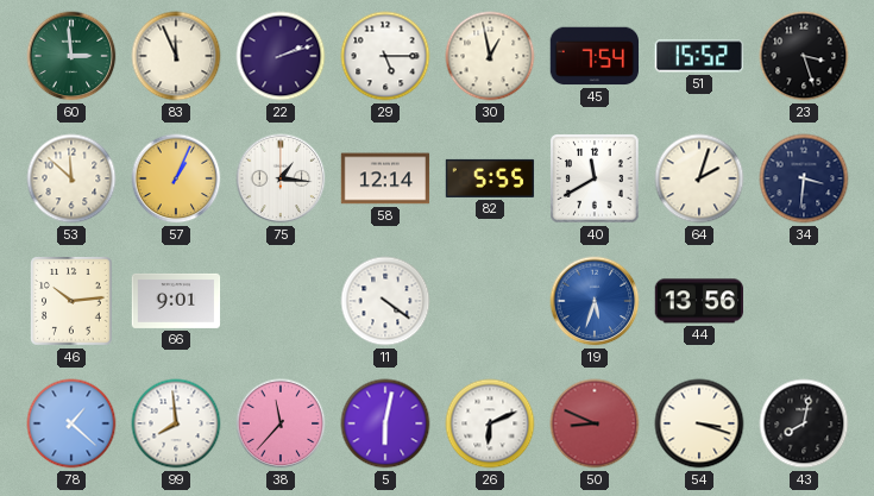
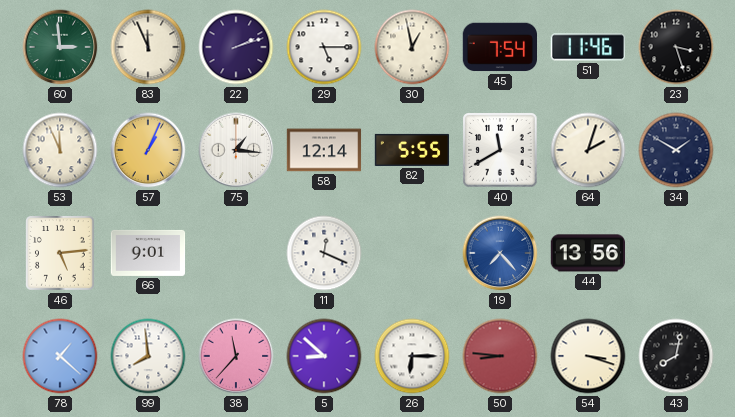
51: 15:52 -> 11:46 (587, 47)
53: 11:52 -> 11:56 (60, 150)
34: 3:31 -> 1:50 (676, 150)
46: 10:14 -> 5:14 (61, 254)
11: 4:21 -> 12:19 (324, 253)
19: 5:33 -> 7:23 (500, 253)
5: 6:02 -> 8:52 (324, 356)
26: 6:11 -> 6:15 (412, 356)
50: 8:49 -> 8:46 (500, 356)
